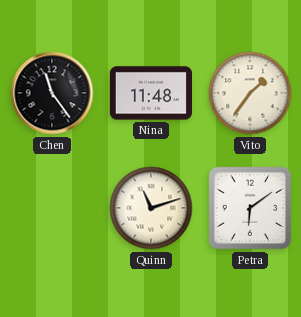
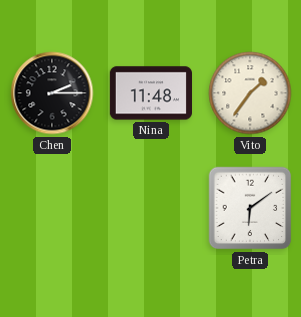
Chen: 11:24 -> 2:15 (52, 93)
Quinn: 11:12 -> none (151, 208)
